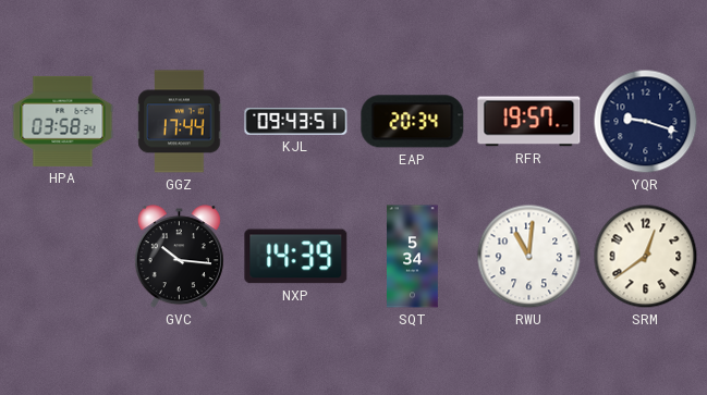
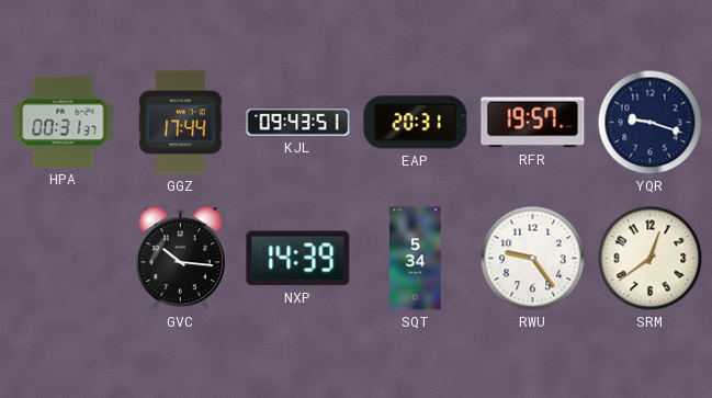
HPA: 03:58 -> 00:31 (64, 122)
EAP: 20:34 -> 20:31 (416, 123)
RWU: 11:01 -> 9:24 (533, 259)
